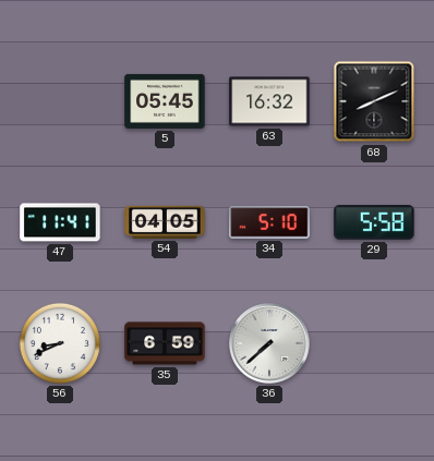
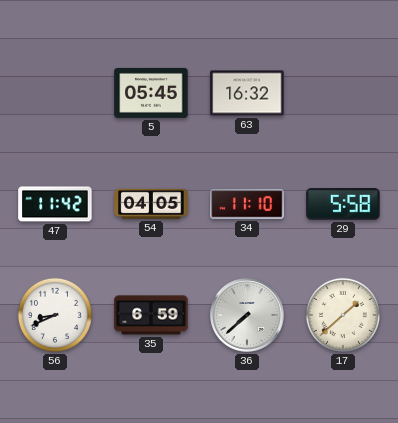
68: 8:11 -> none (374, 101)
47: 11:41 -> 11:42 (55, 204)
34: 5:10 -> 11:10 (247, 204)
17: none -> 1:38 (343, 315)
